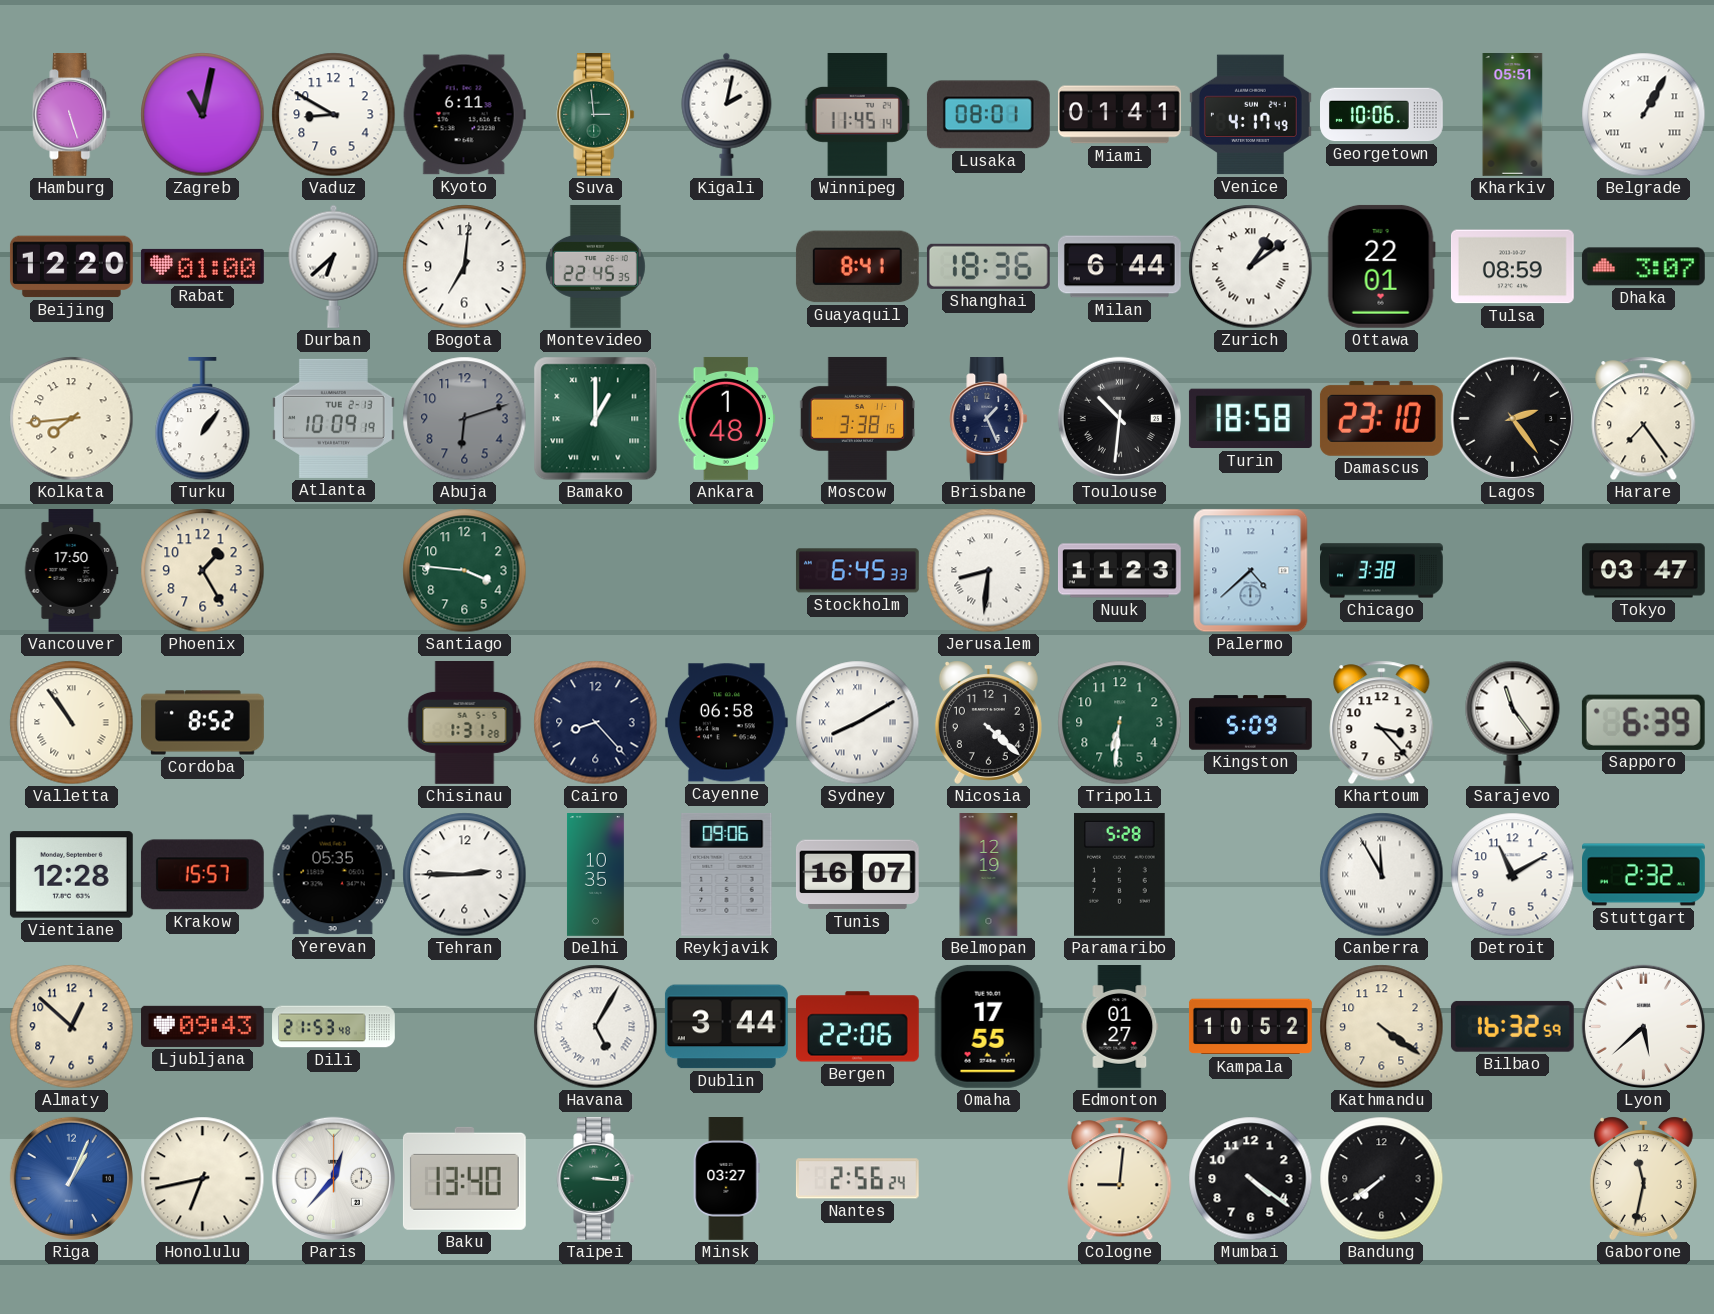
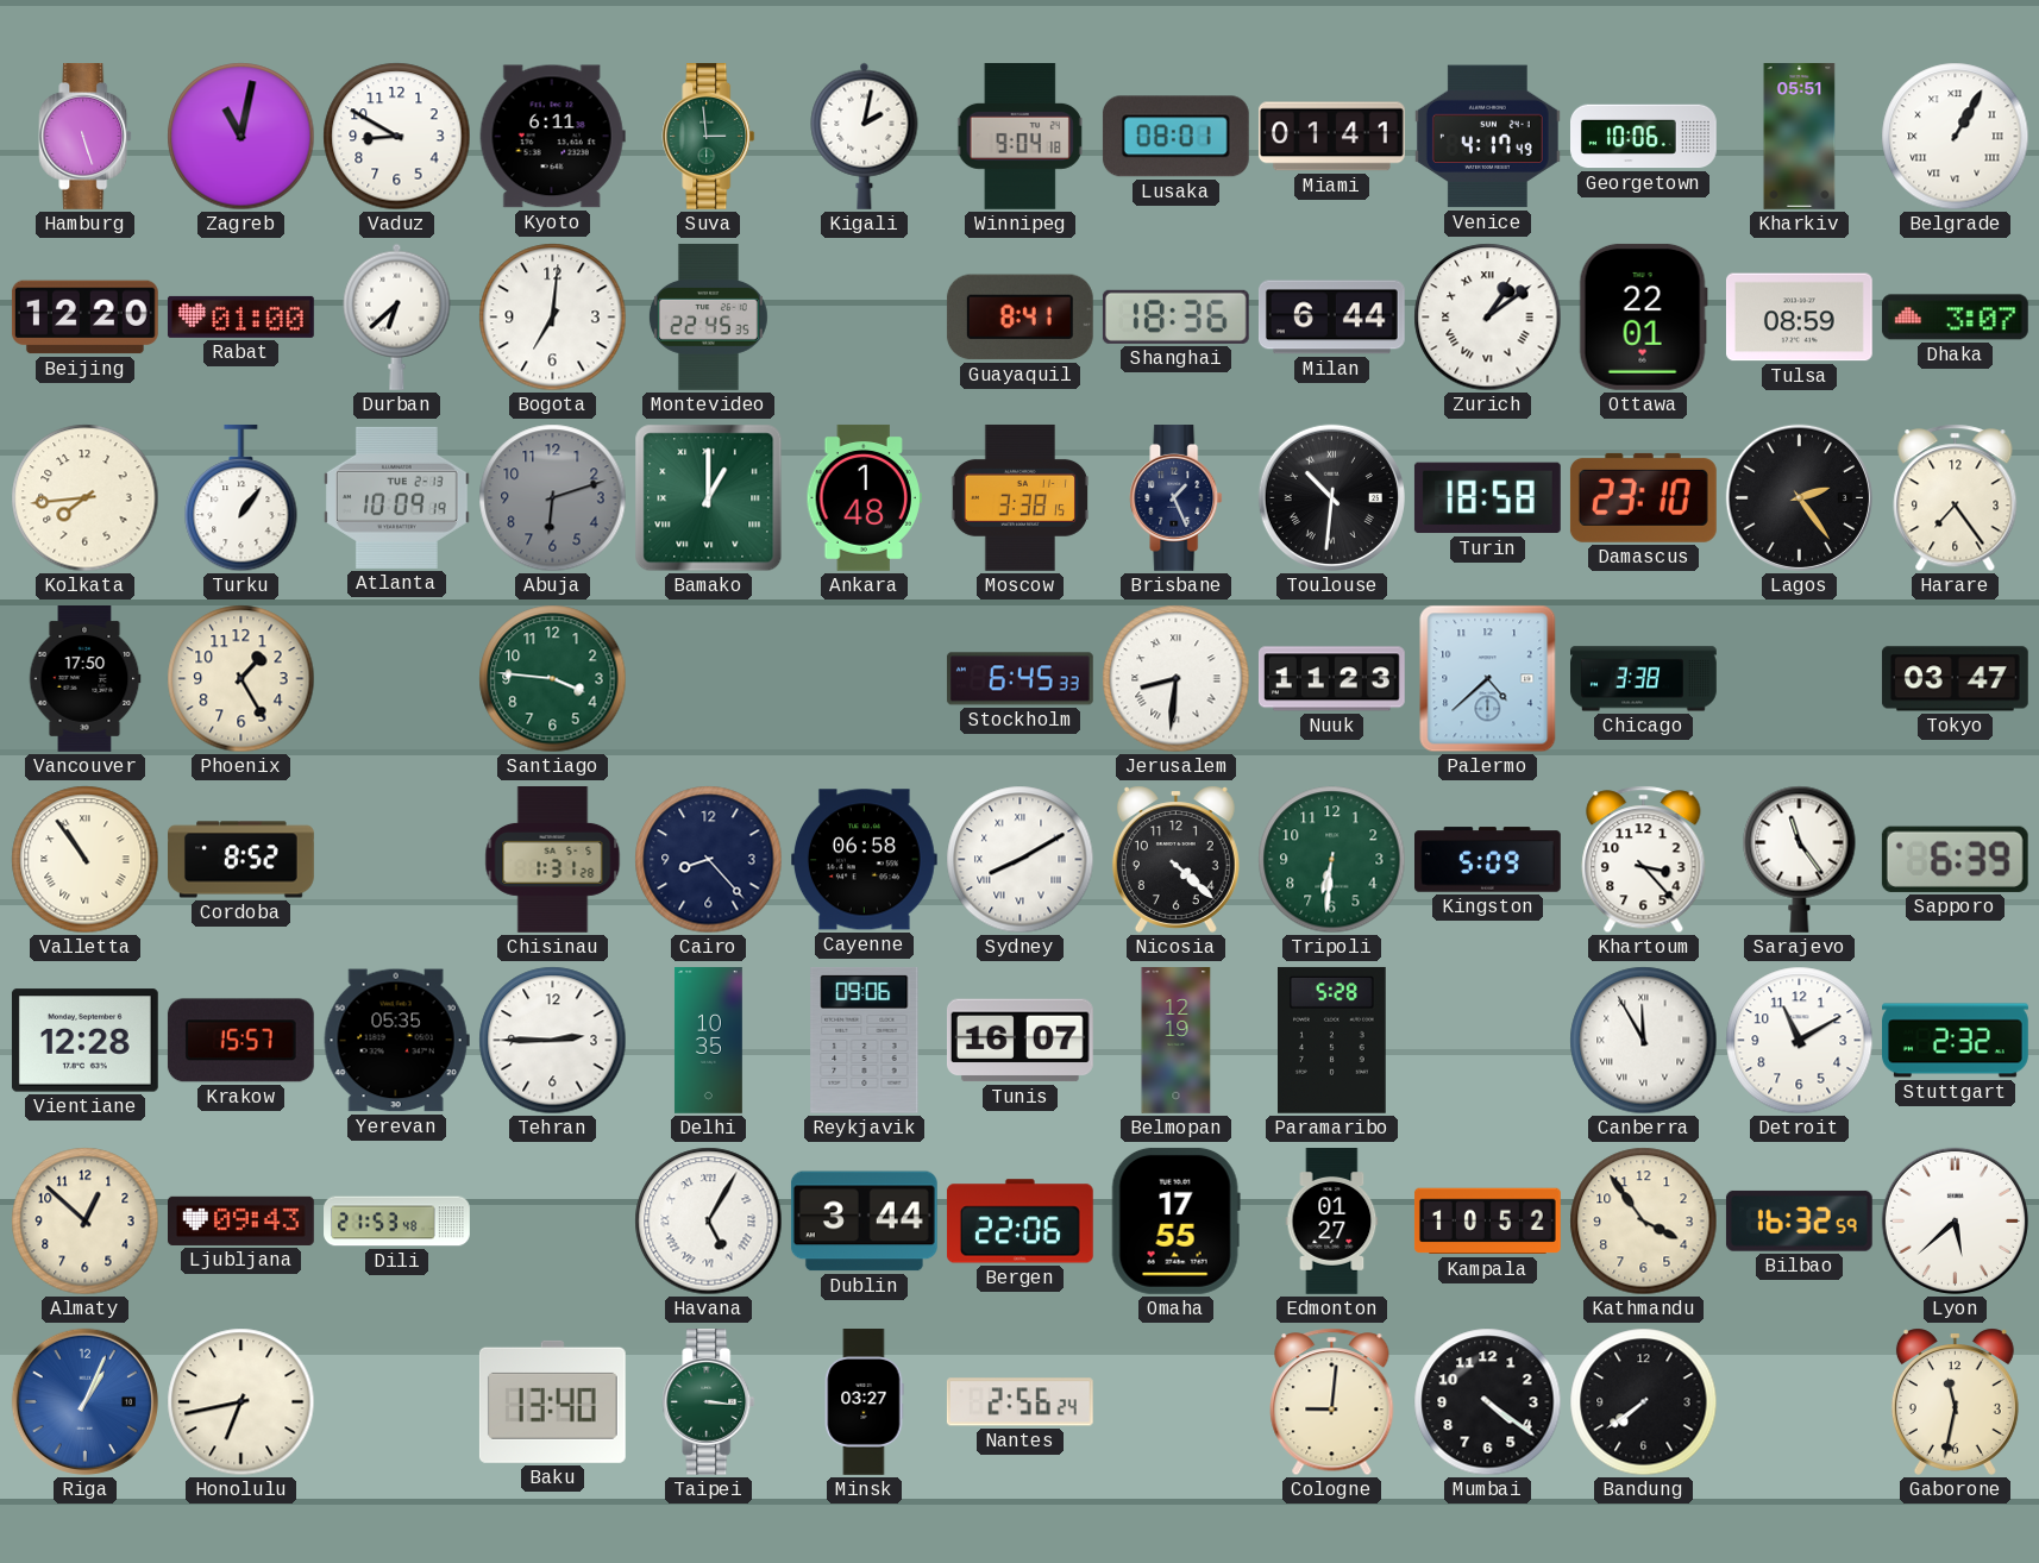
Winnipeg: 11:45 -> 9:04 (1021, 137)
Kathmandu: 4:21 -> 3:54 (1644, 1222)
Paris: 12:37 -> none (333, 1178)
